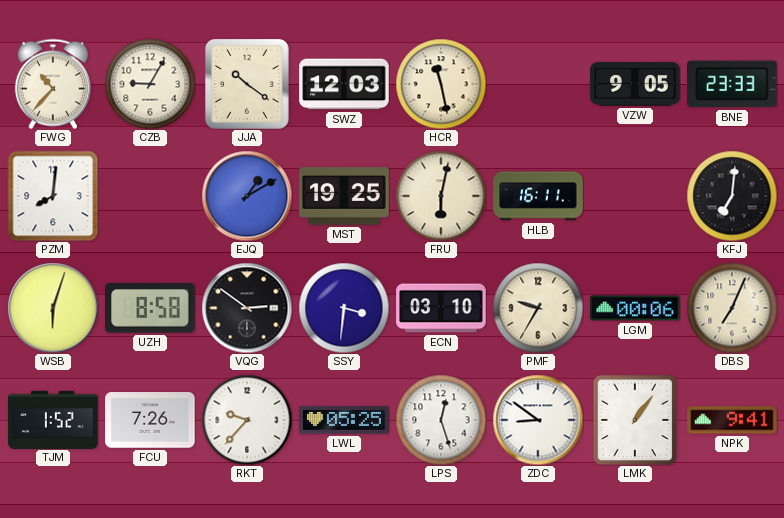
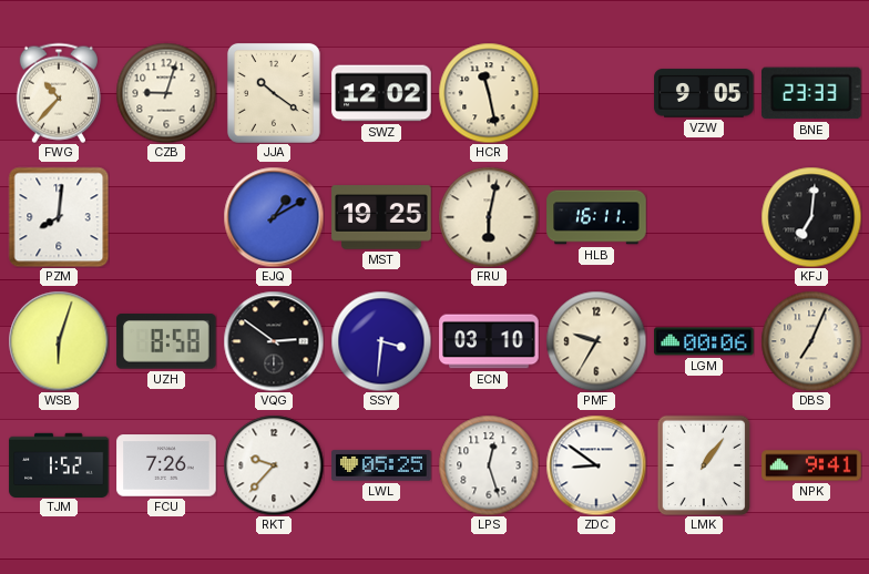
CZB: 9:05 -> 9:03 (166, 93)
SWZ: 12:03 -> 12:02 (381, 93)
